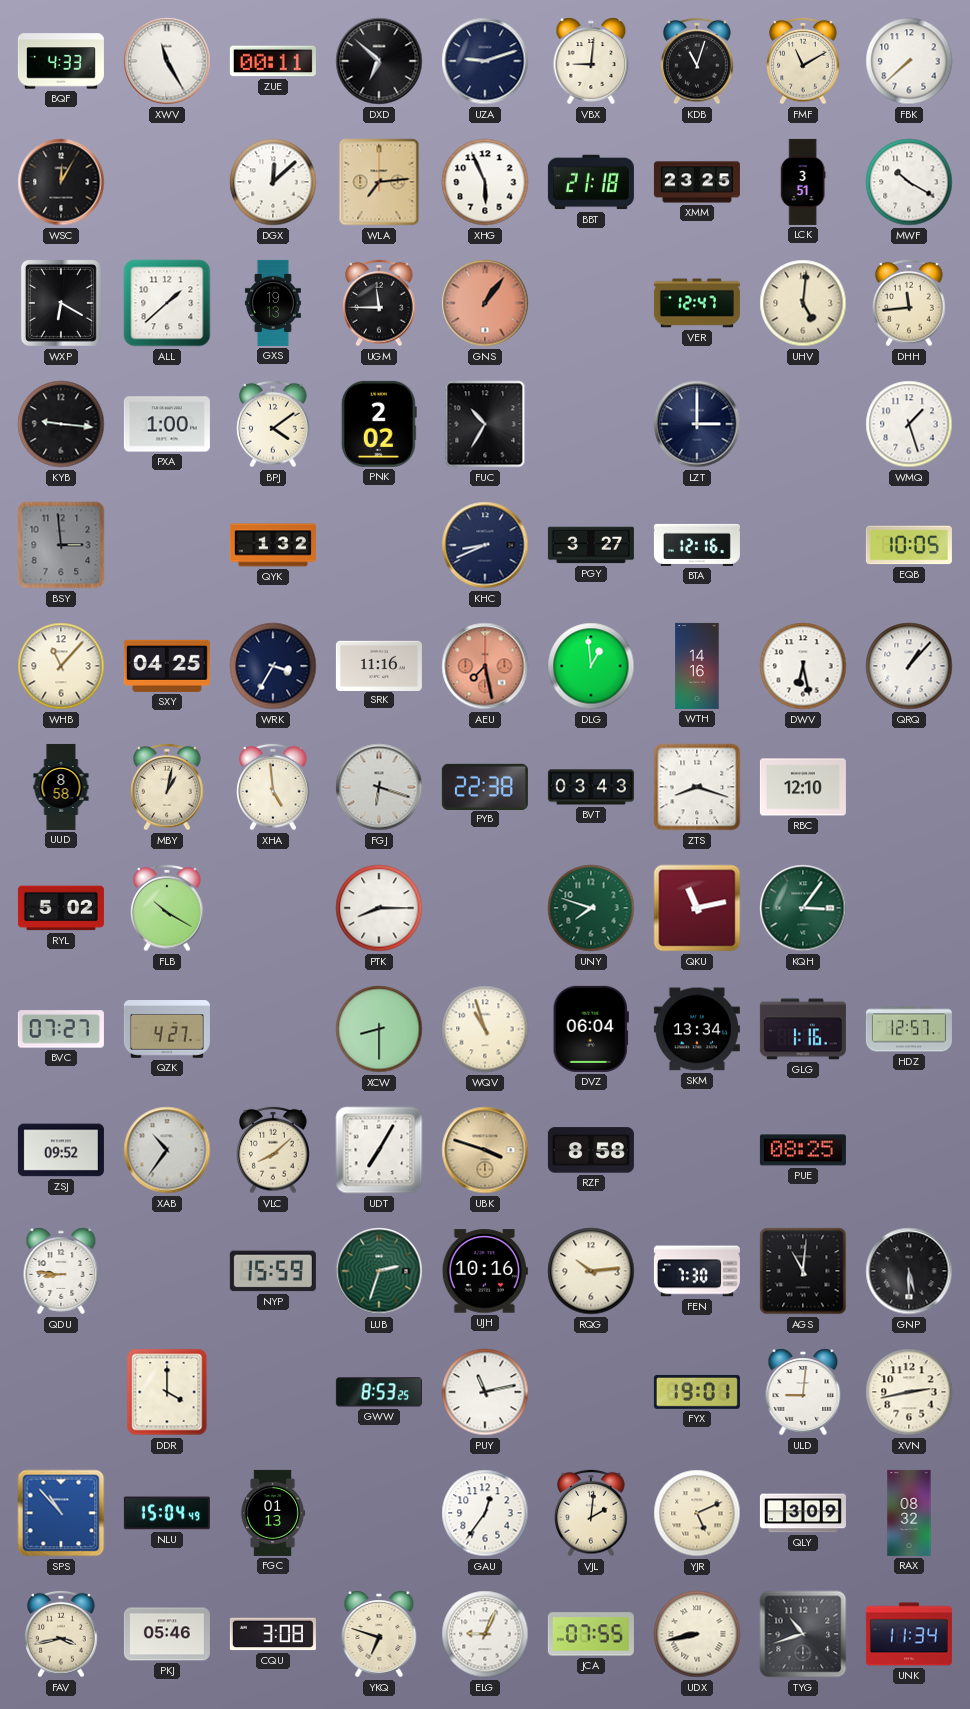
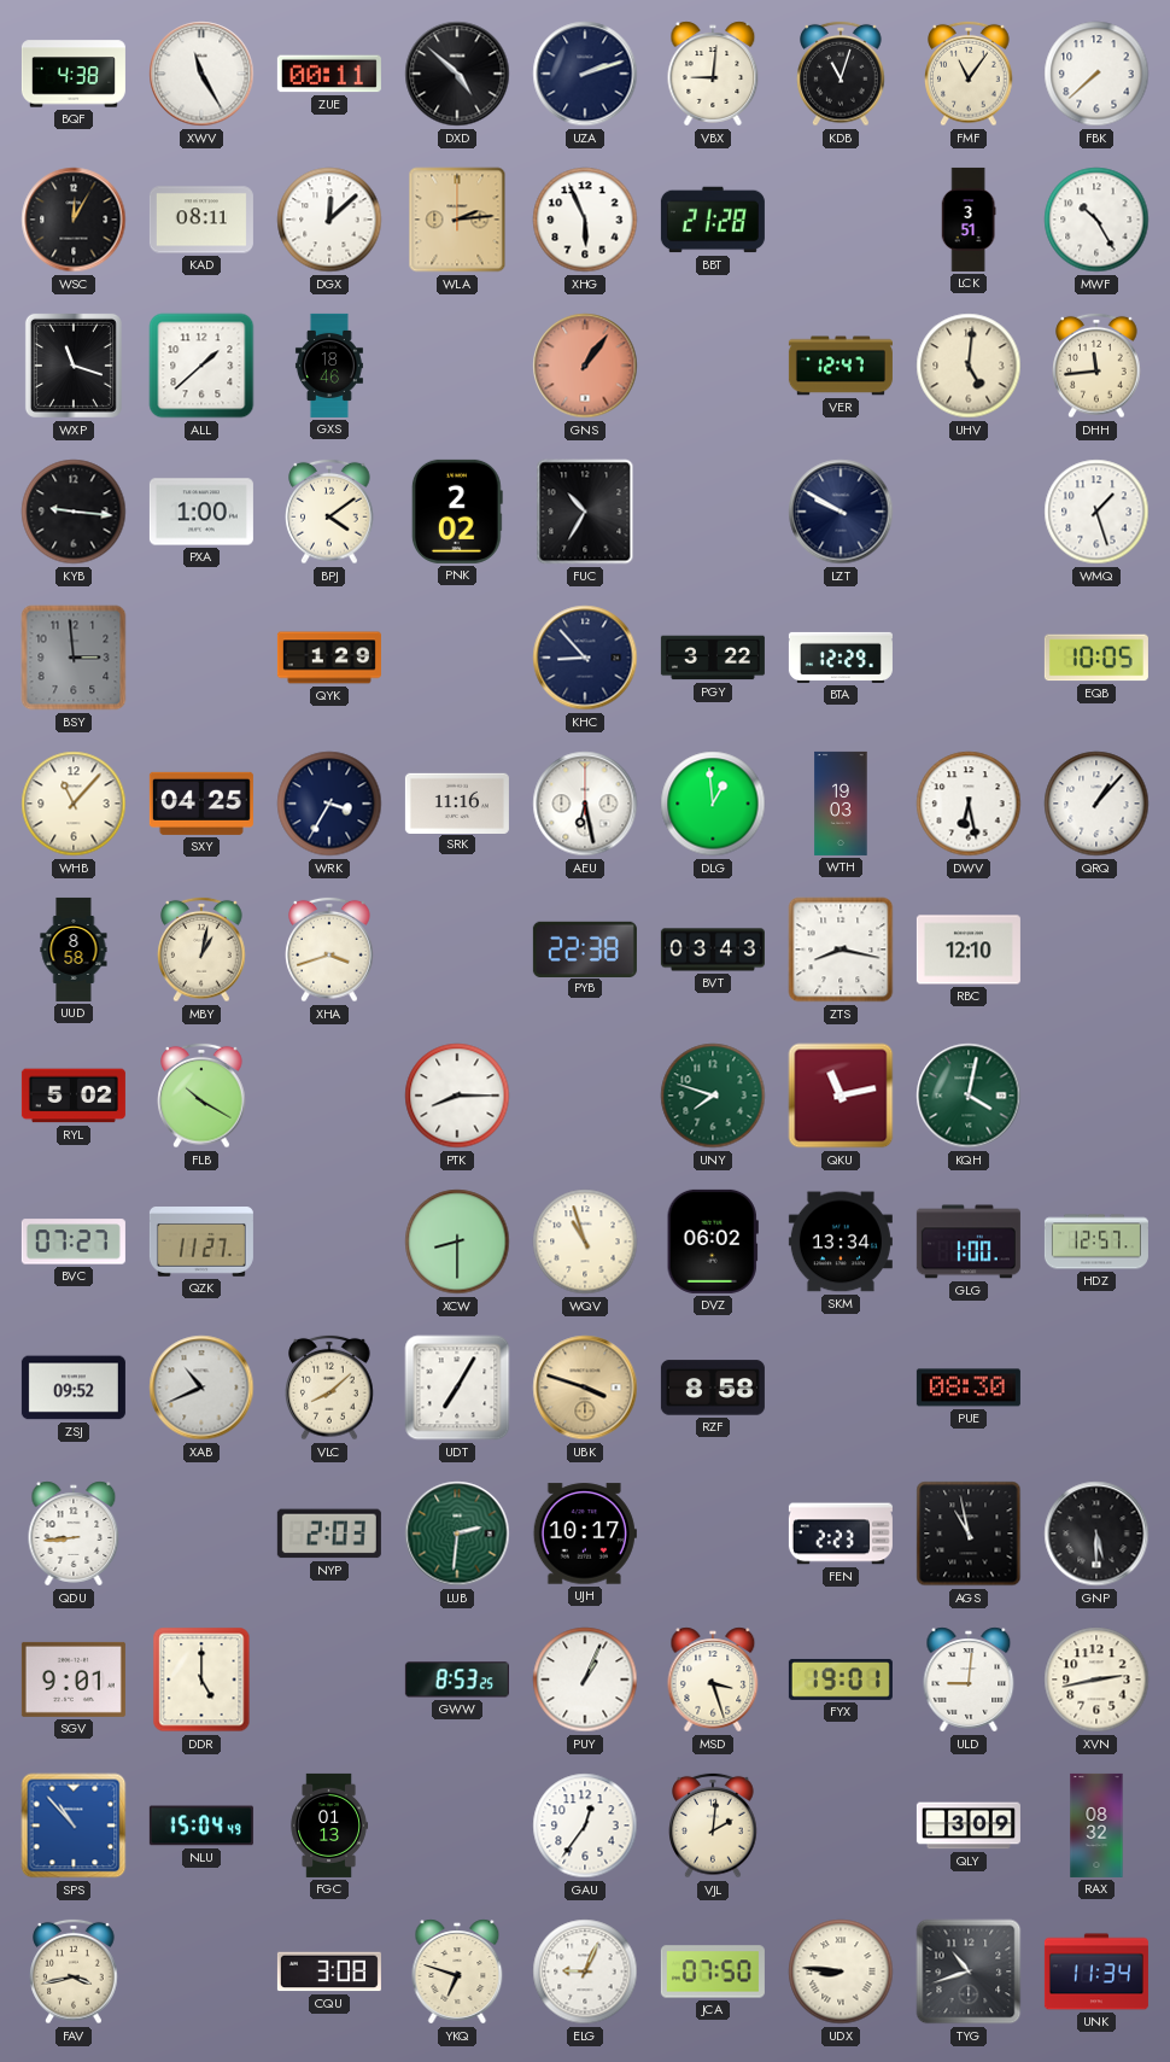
BQF: 4:33 -> 4:38 (74, 74)
DXD: 6:52 -> 4:52 (457, 74)
UZA: 9:12 -> 2:12 (585, 74)
FMF: 11:10 -> 11:06 (969, 74)
KAD: none -> 08:11 (201, 220)
WLA: 7:14 -> 2:14 (457, 220)
BBT: 21:18 -> 21:28 (713, 220)
XMM: 23:25 -> none (697, 182)
MWF: 10:20 -> 10:25 (1096, 220)
WXP: 6:20 -> 11:18 (74, 366)
GXS: 19:13 -> 18:46 (329, 366)
UGM: 11:45 -> none (379, 303)
LZT: 3:00 -> 9:50 (841, 512)
QYK: 1:32 -> 1:29 (329, 658)
KHC: 8:41 -> 8:53 (585, 658)
PGY: 3:27 -> 3:22 (713, 658)
BTA: 12:16 -> 12:29 (841, 658)
AEU: 7:28 -> 6:28 (585, 804)
AEU dial: salmon -> white (585, 804)
WTH: 14:16 -> 19:03 (841, 804)
XHA: 4:59 -> 3:42 (329, 950)
FGJ: 6:18 -> none (379, 787)
ZTS: 8:18 -> 8:17 (841, 950)
KQH: 3:06 -> 4:02 (969, 1096)
QZK: 4:27 -> 11:27 (201, 1243)
DVZ: 06:04 -> 06:02 (713, 1242)
GLG: 1:16 -> 1:00 (969, 1242)
XAB: 10:36 -> 10:41 (201, 1388)
PUE: 08:25 -> 08:30 (969, 1388)
QDU: 8:46 -> 8:44 (74, 1534)
NYP: 15:59 -> 2:03 (329, 1534)
LUB: 2:33 -> 2:31 (457, 1534)
UJH: 10:16 -> 10:17 (585, 1534)
RQG: 10:14 -> none (591, 1271)
FEN: 7:30 -> 2:23 (841, 1534)
AGS: 11:01 -> 10:58 (969, 1534)
SGV: none -> 9:01 (74, 1680)
DDR: 4:00 -> 5:00 (201, 1680)
PUY: 11:13 -> 1:04 (585, 1680)
MSD: none -> 3:27 (713, 1680)
YJR: 5:11 -> none (697, 1513)
PKJ: 05:46 -> none (167, 1634)
JCA: 07:55 -> 07:50 (713, 1972)
UDX: 8:43 -> 8:46 (841, 1972)
